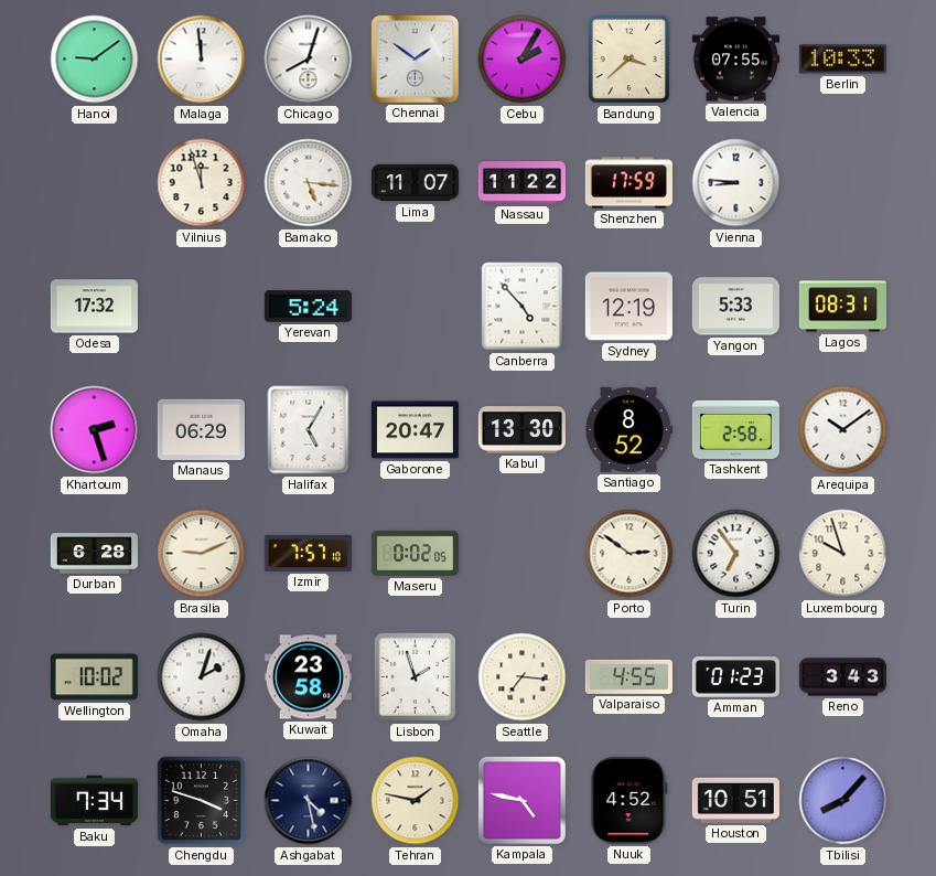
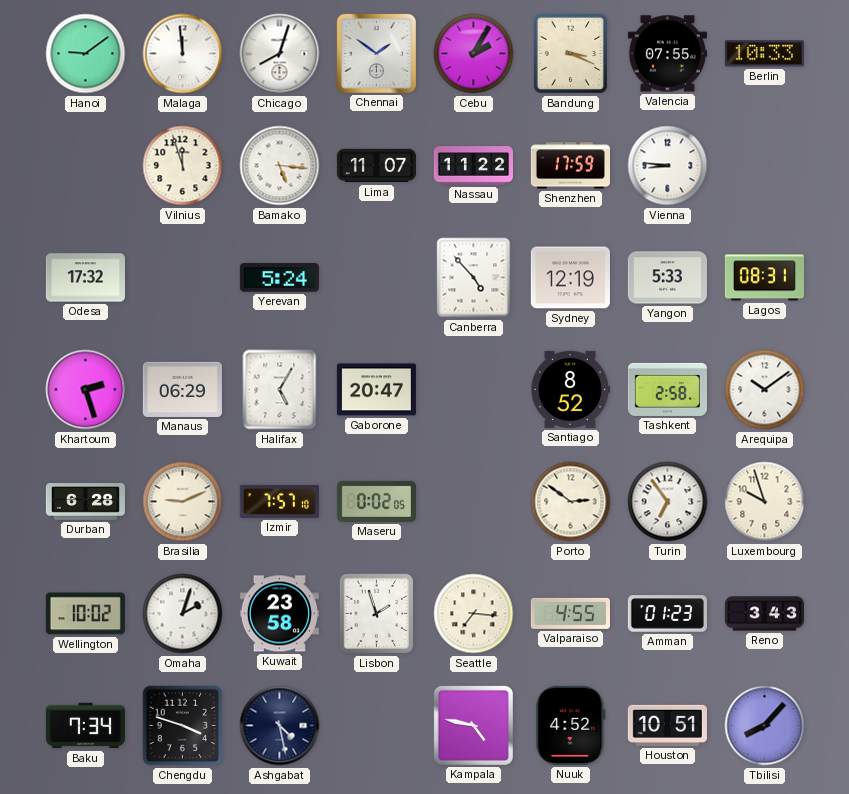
Bandung: 3:38 -> 3:19 (571, 54)
Kabul: 13:30 -> none (521, 430)
Tehran: 1:47 -> none (416, 801)
